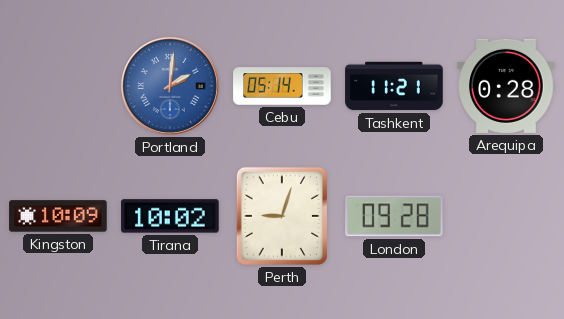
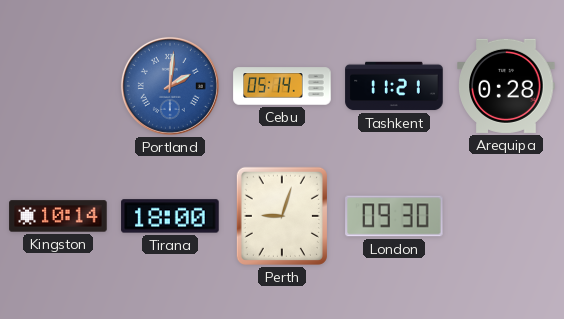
Kingston: 10:09 -> 10:14 (58, 216)
Tirana: 10:02 -> 18:00 (170, 216)
London: 09:28 -> 09:30 (394, 216)
